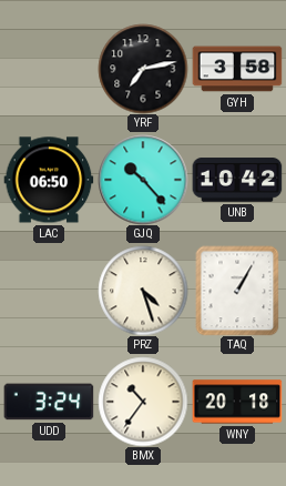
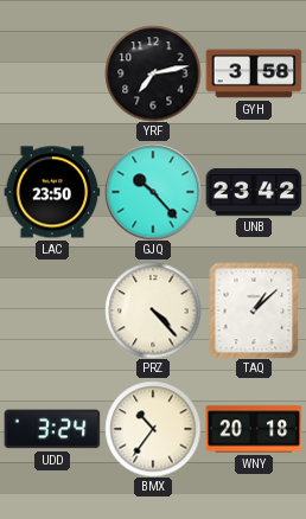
LAC: 06:50 -> 23:50 (52, 192)
UNB: 10:42 -> 23:42 (254, 192)
PRZ: 4:27 -> 4:23 (153, 310)
TAQ: 1:05 -> 1:08 (254, 310)
